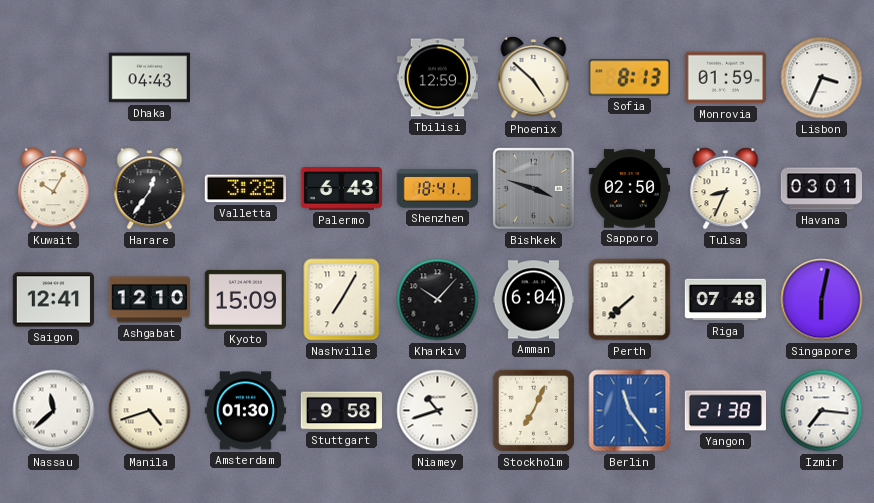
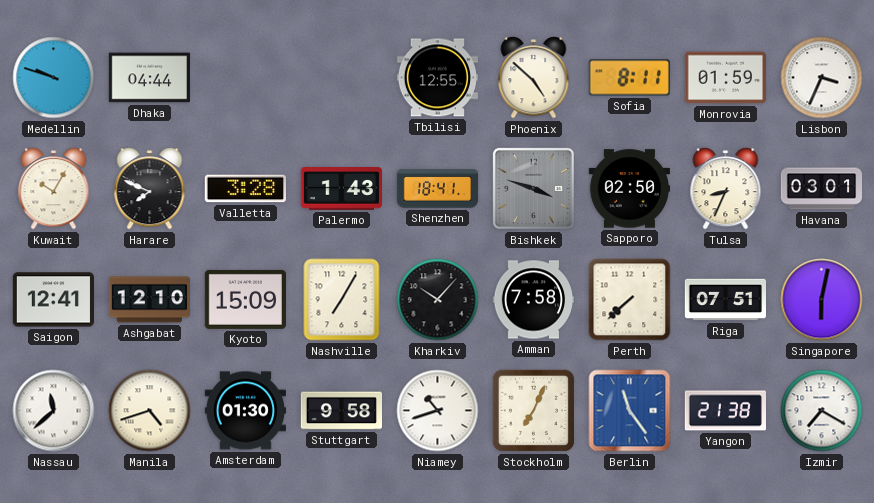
Medellin: none -> 9:48 (54, 78)
Dhaka: 04:43 -> 04:44 (149, 78)
Tbilisi: 12:59 -> 12:55 (437, 78)
Sofia: 8:13 -> 8:11 (629, 78)
Harare: 12:36 -> 7:49 (150, 189)
Palermo: 6:43 -> 1:43 (341, 189)
Amman: 6:04 -> 7:58 (533, 300)
Riga: 07:48 -> 07:51 (725, 300)
Izmir: 7:16 -> 7:20 (822, 411)
